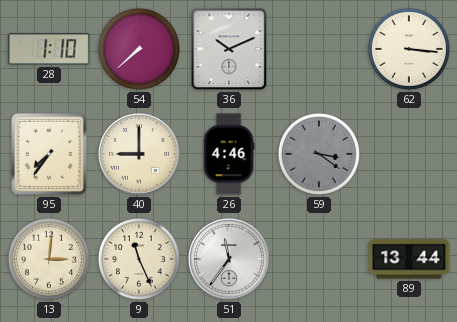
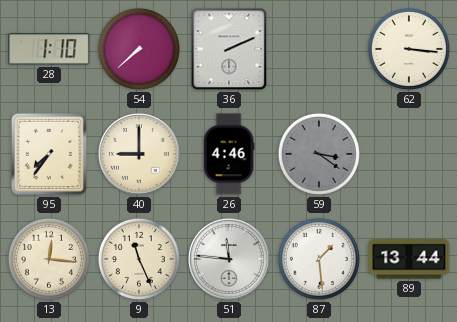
36: 10:11 -> 2:11 (229, 49)
13: 3:01 -> 12:16 (49, 259)
51: 11:36 -> 11:46 (230, 260)
87: none -> 1:29 (319, 259)
